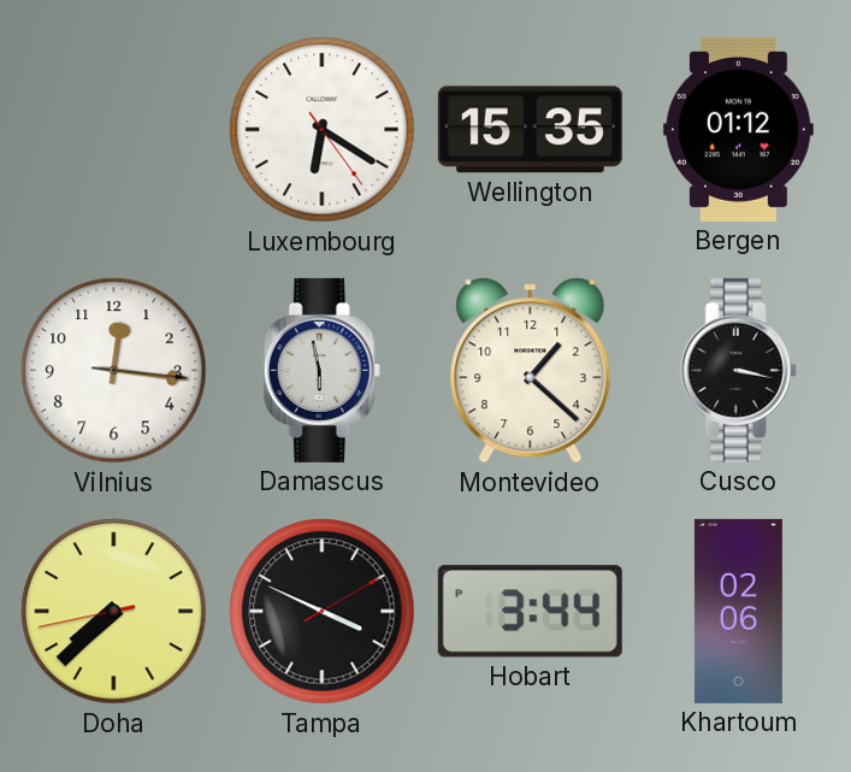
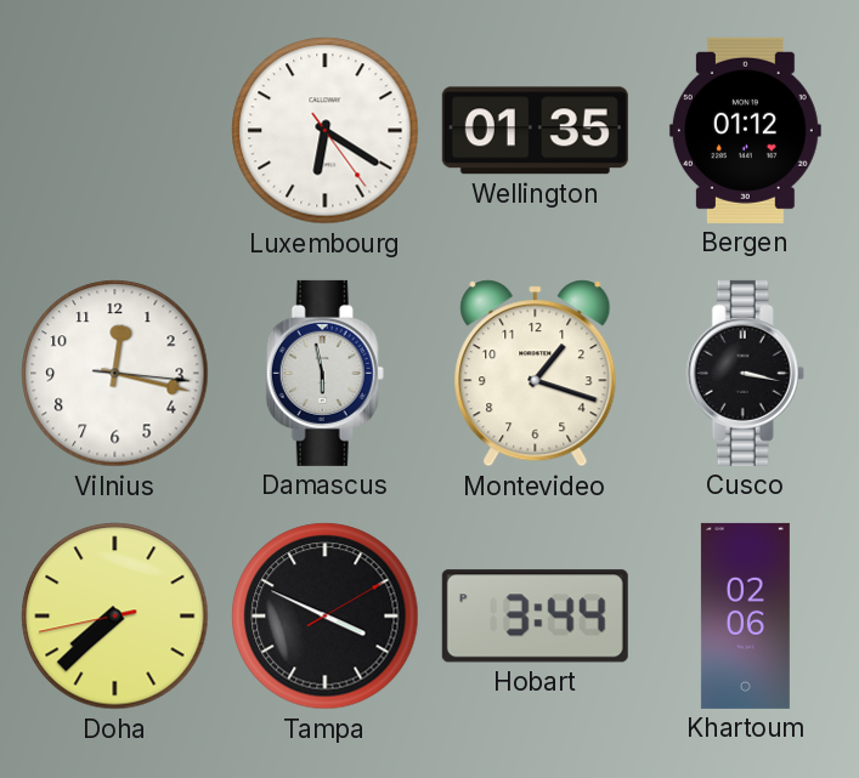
Wellington: 15:35 -> 01:35 (535, 131)
Vilnius: 12:16 -> 12:17 (115, 374)
Montevideo: 1:22 -> 1:18 (536, 374)
